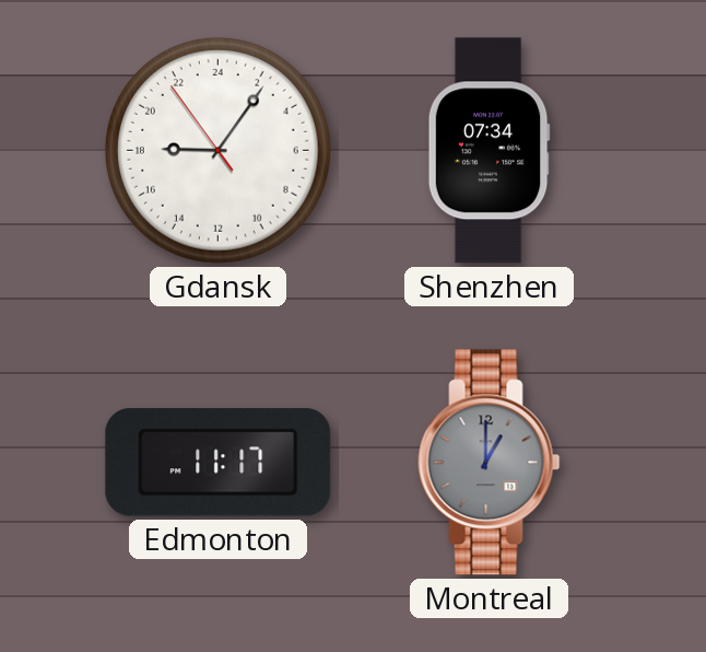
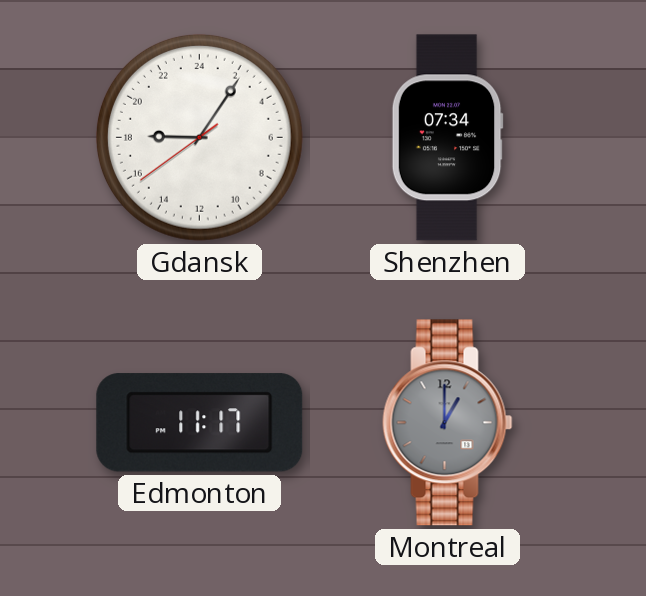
Gdansk: 18:05:54 -> 18:05:39 (199, 137)
